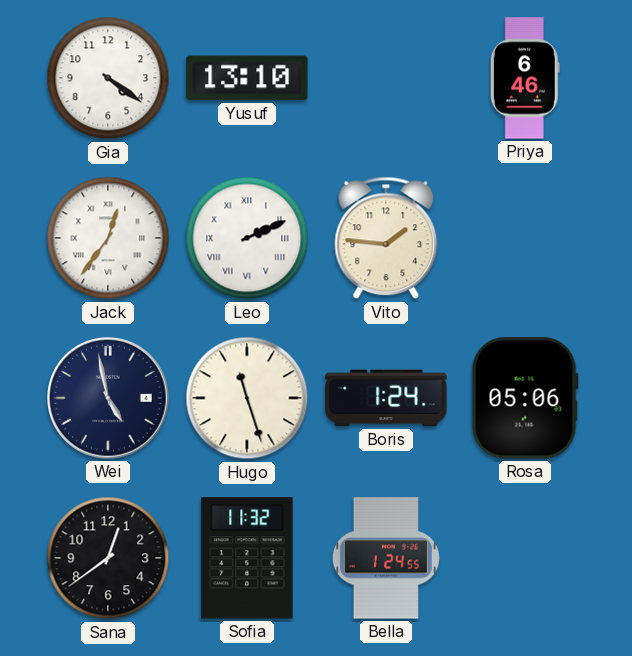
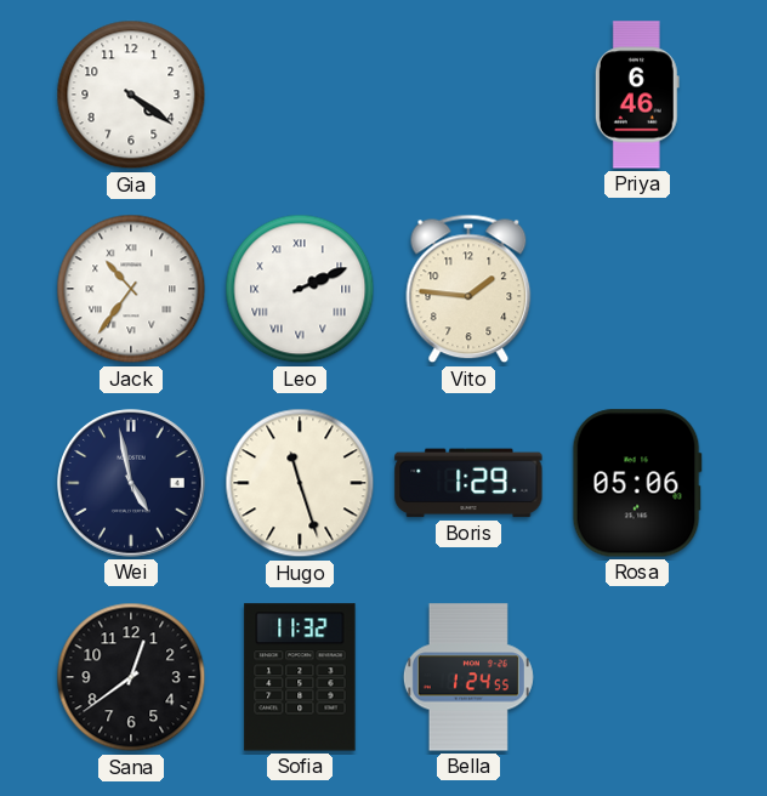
Yusuf: 13:10 -> none (247, 78)
Jack: 12:36 -> 10:36 (131, 289)
Boris: 1:24 -> 1:29 (468, 483)
